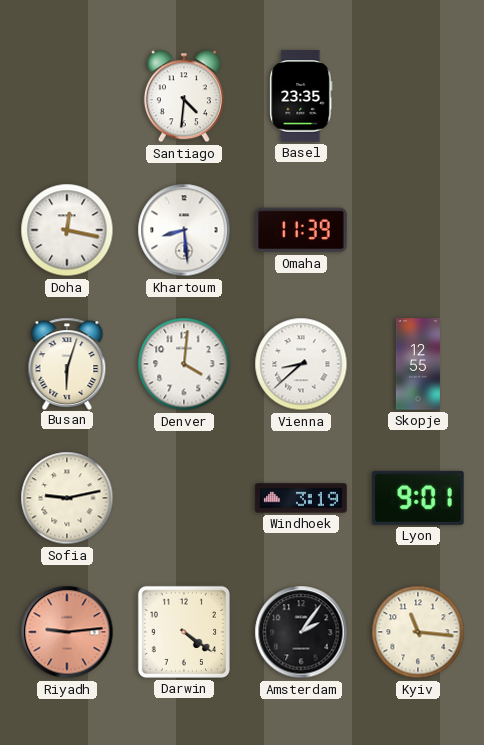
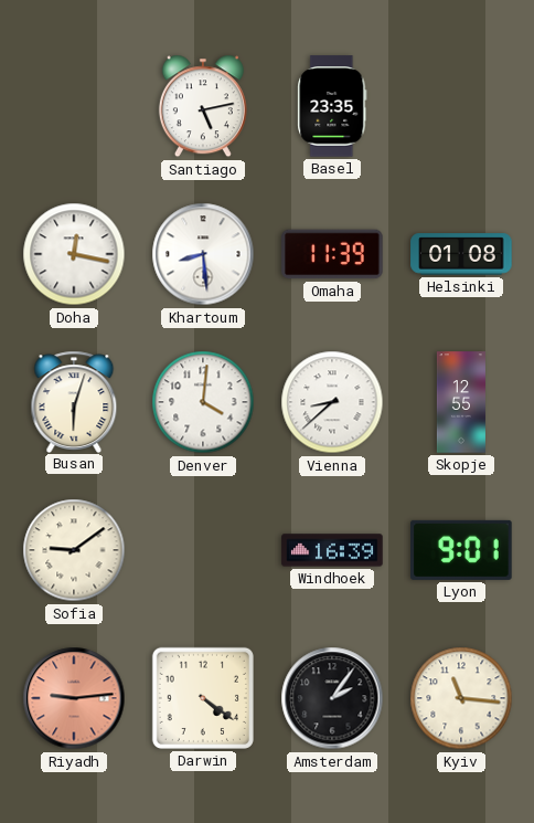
Santiago: 4:31 -> 5:13 (203, 106)
Helsinki: none -> 01:08 (461, 254)
Sofia: 9:13 -> 9:09 (74, 550)
Windhoek: 3:19 -> 16:39 (332, 550)
